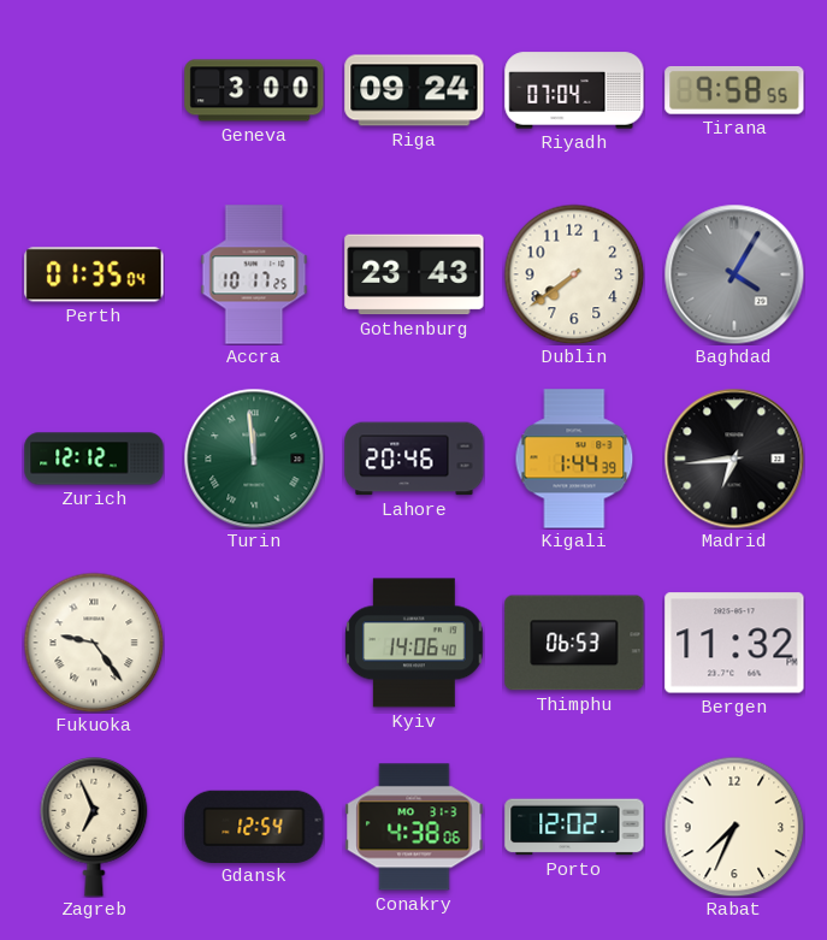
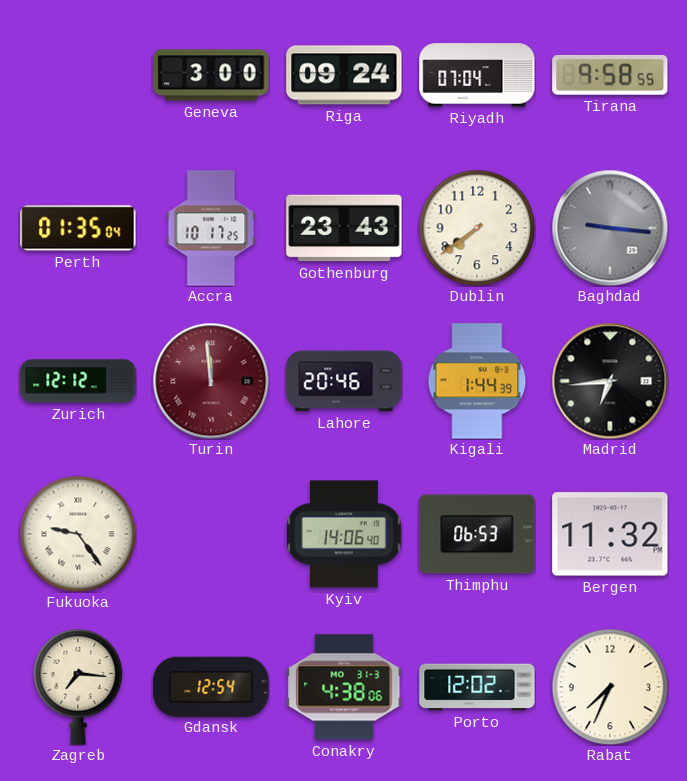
Baghdad: 4:05 -> 9:16 (610, 228)
Turin dial: green -> burgundy (211, 381)
Zagreb: 6:56 -> 7:16 (78, 688)
